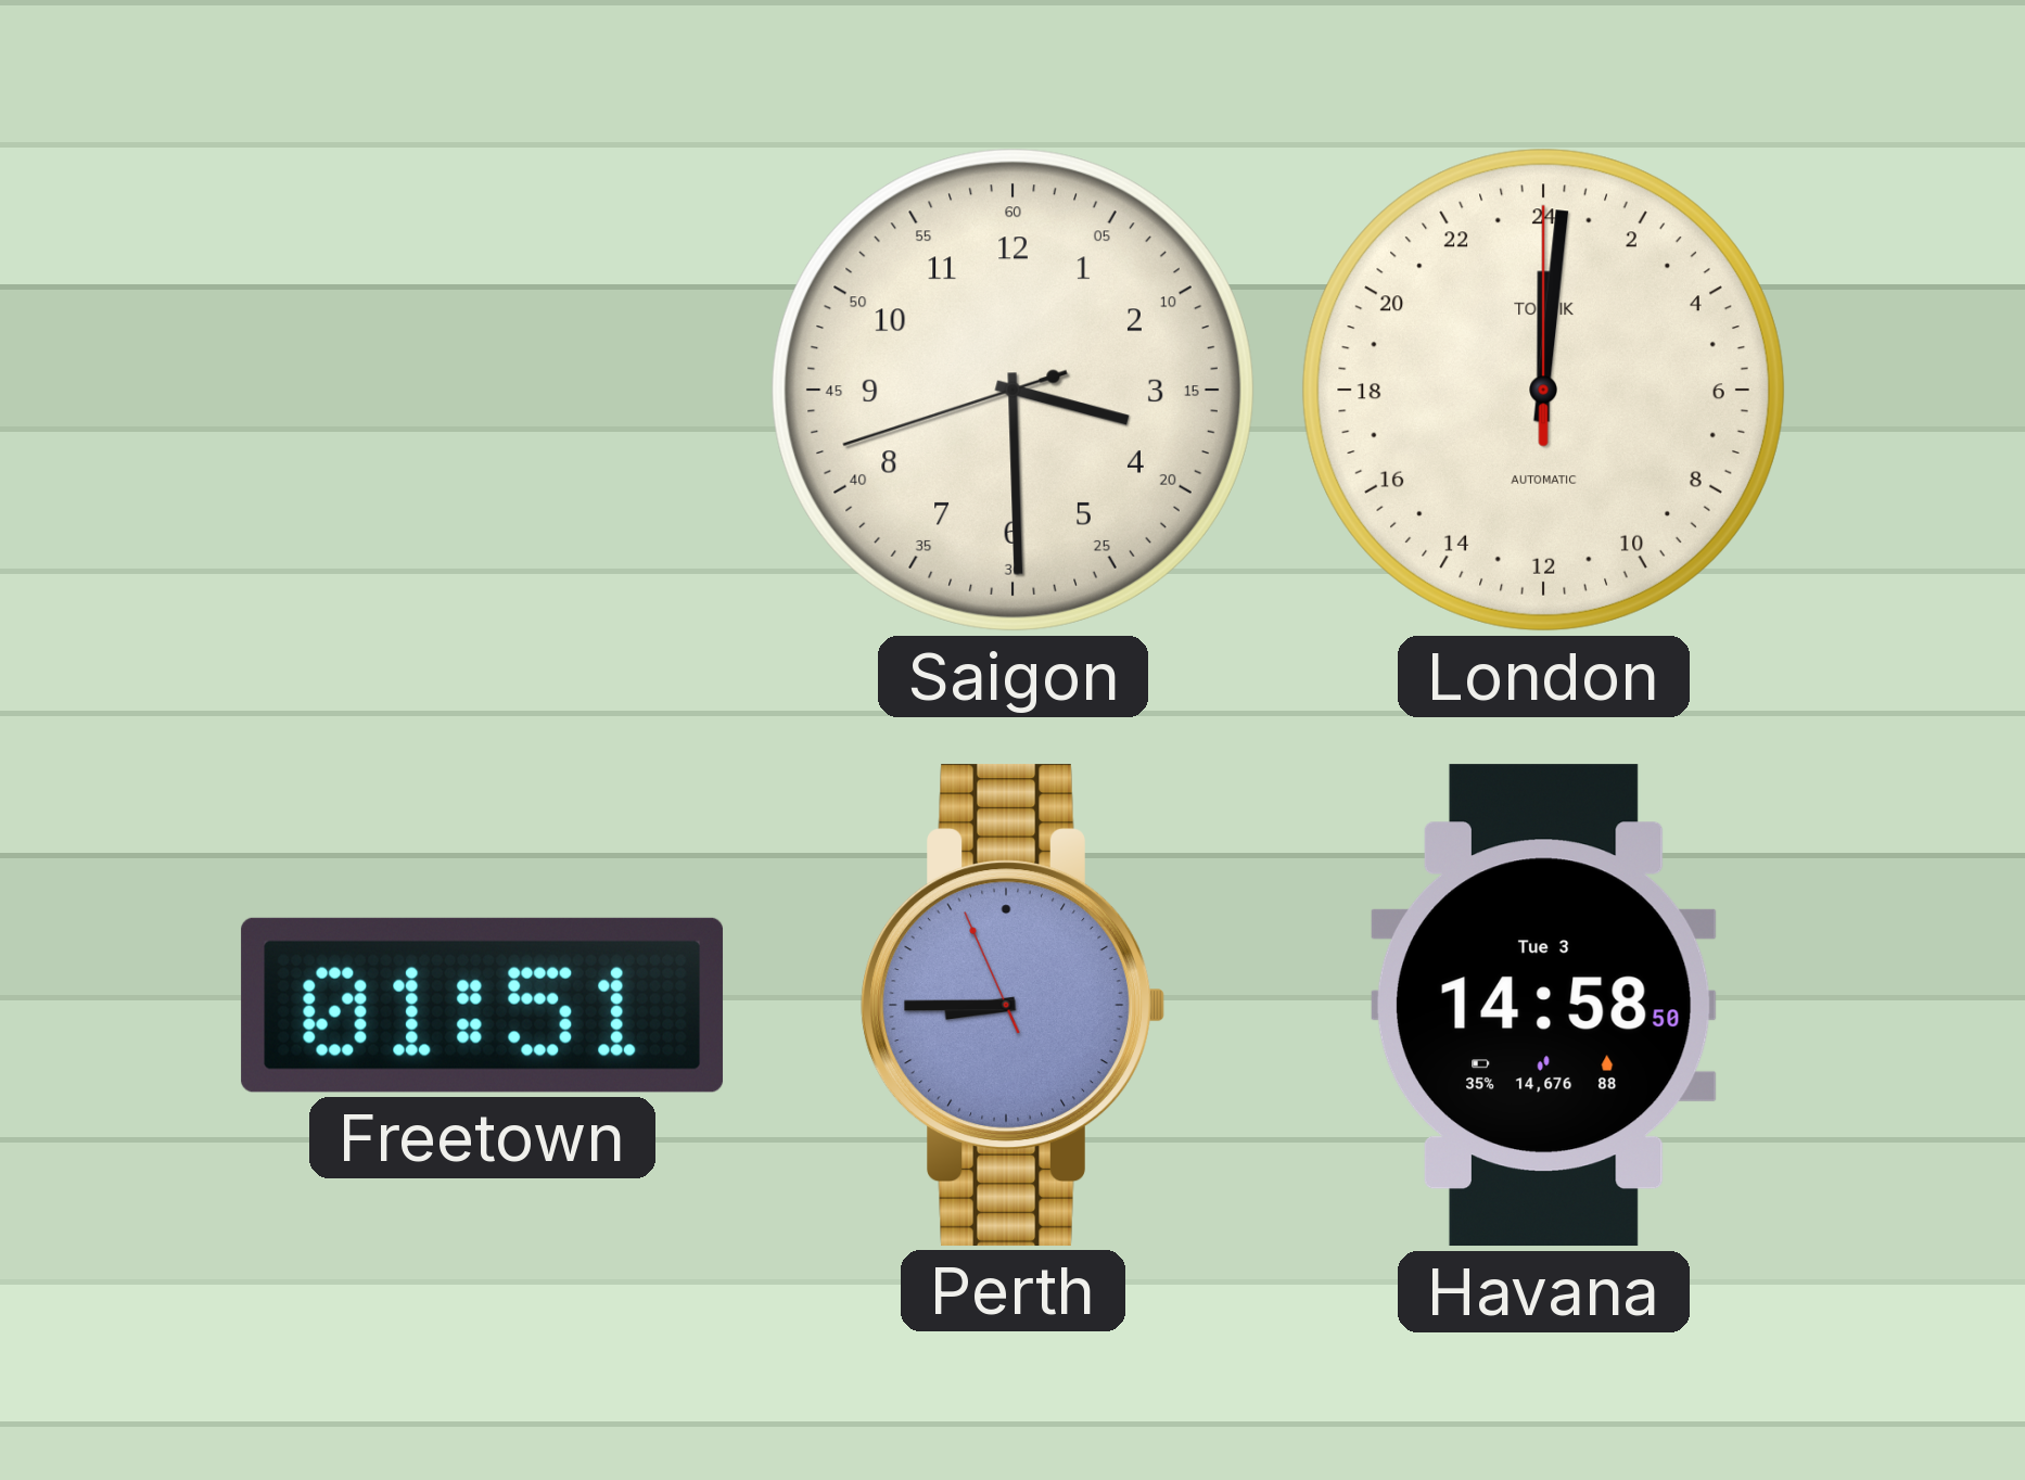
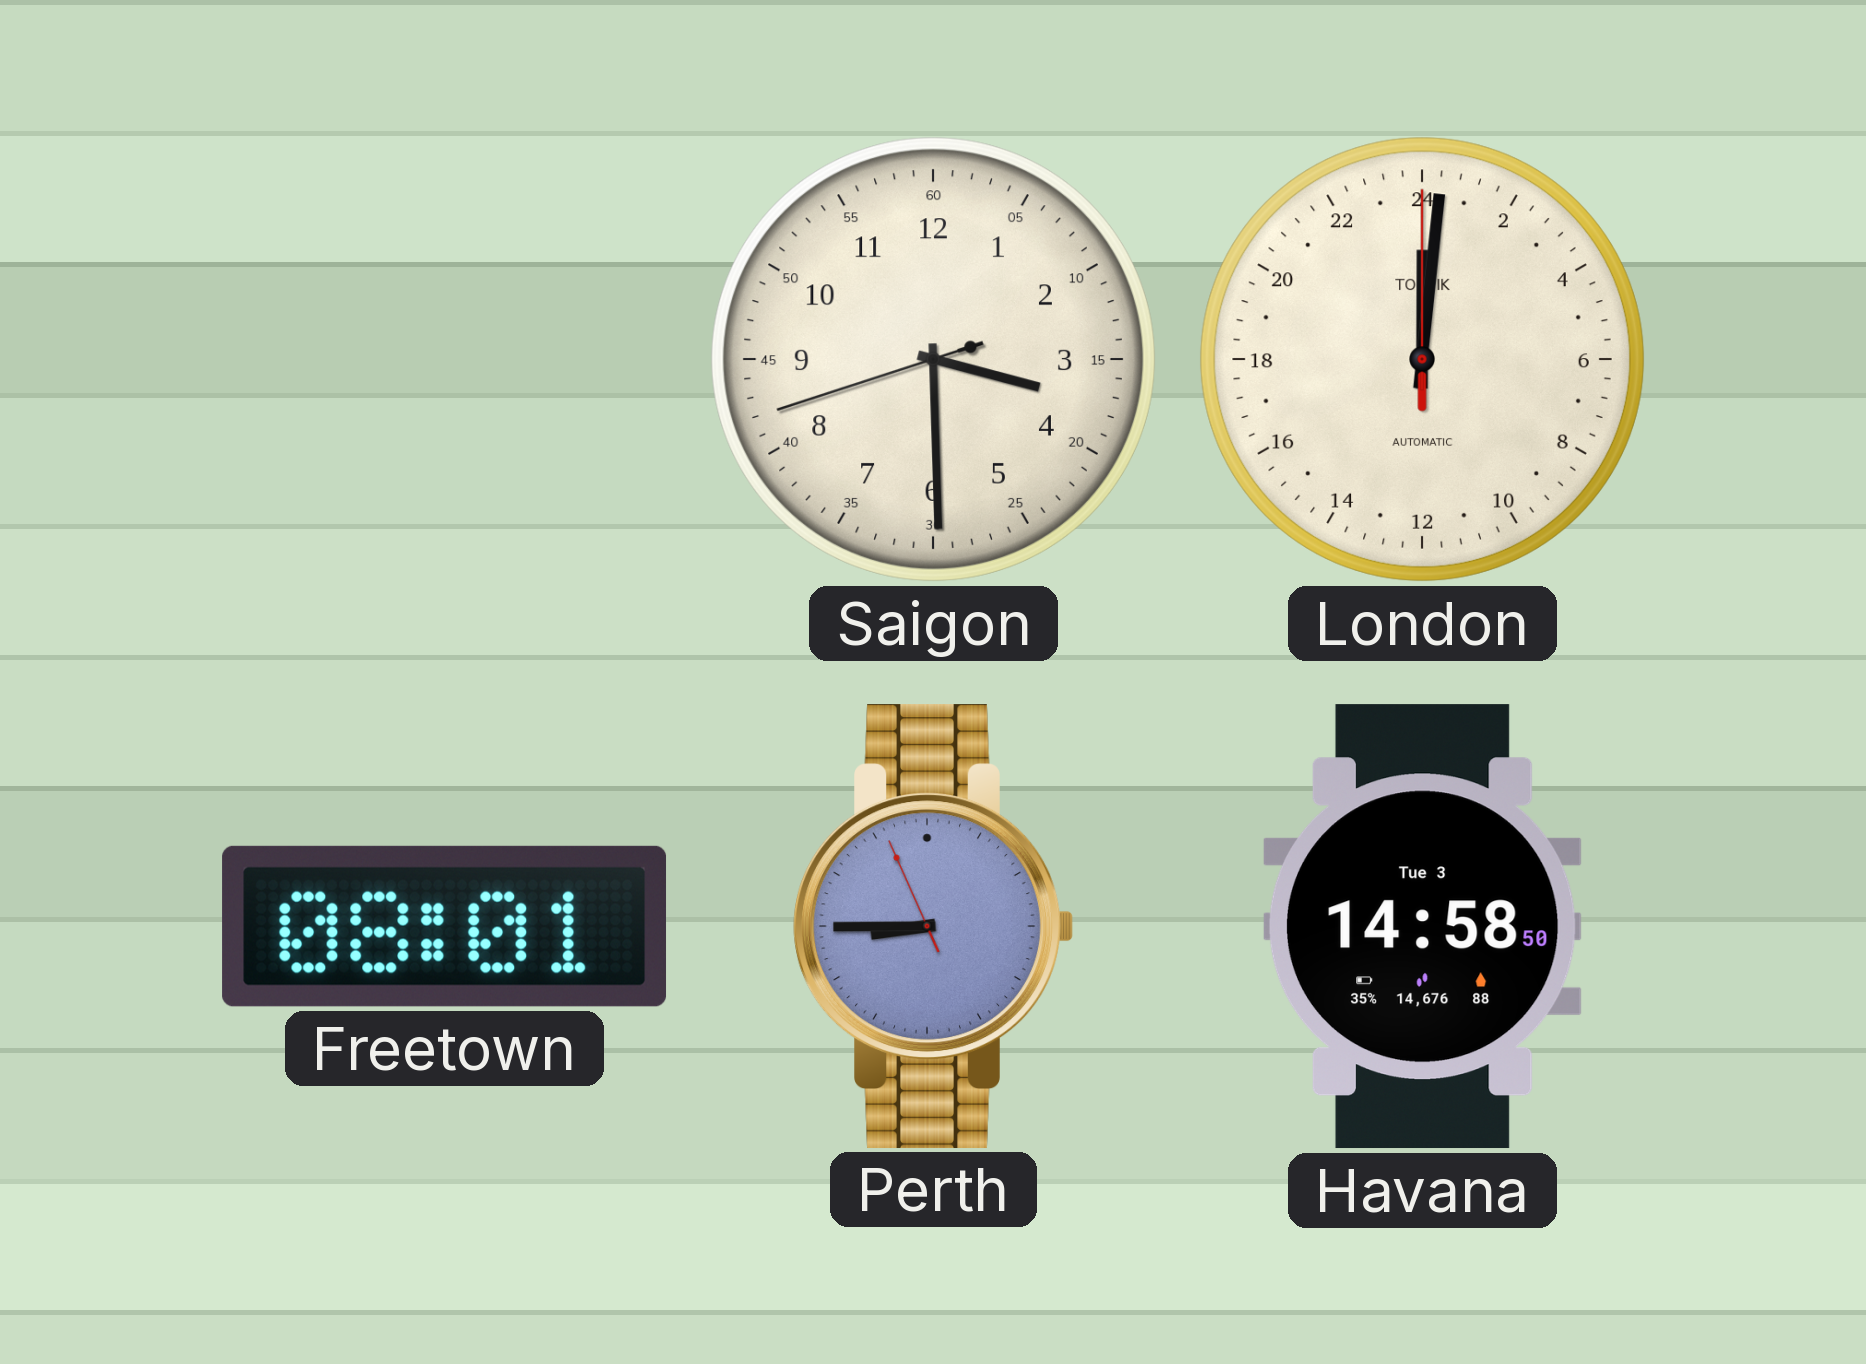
Freetown: 01:51 -> 08:01 (445, 926)
